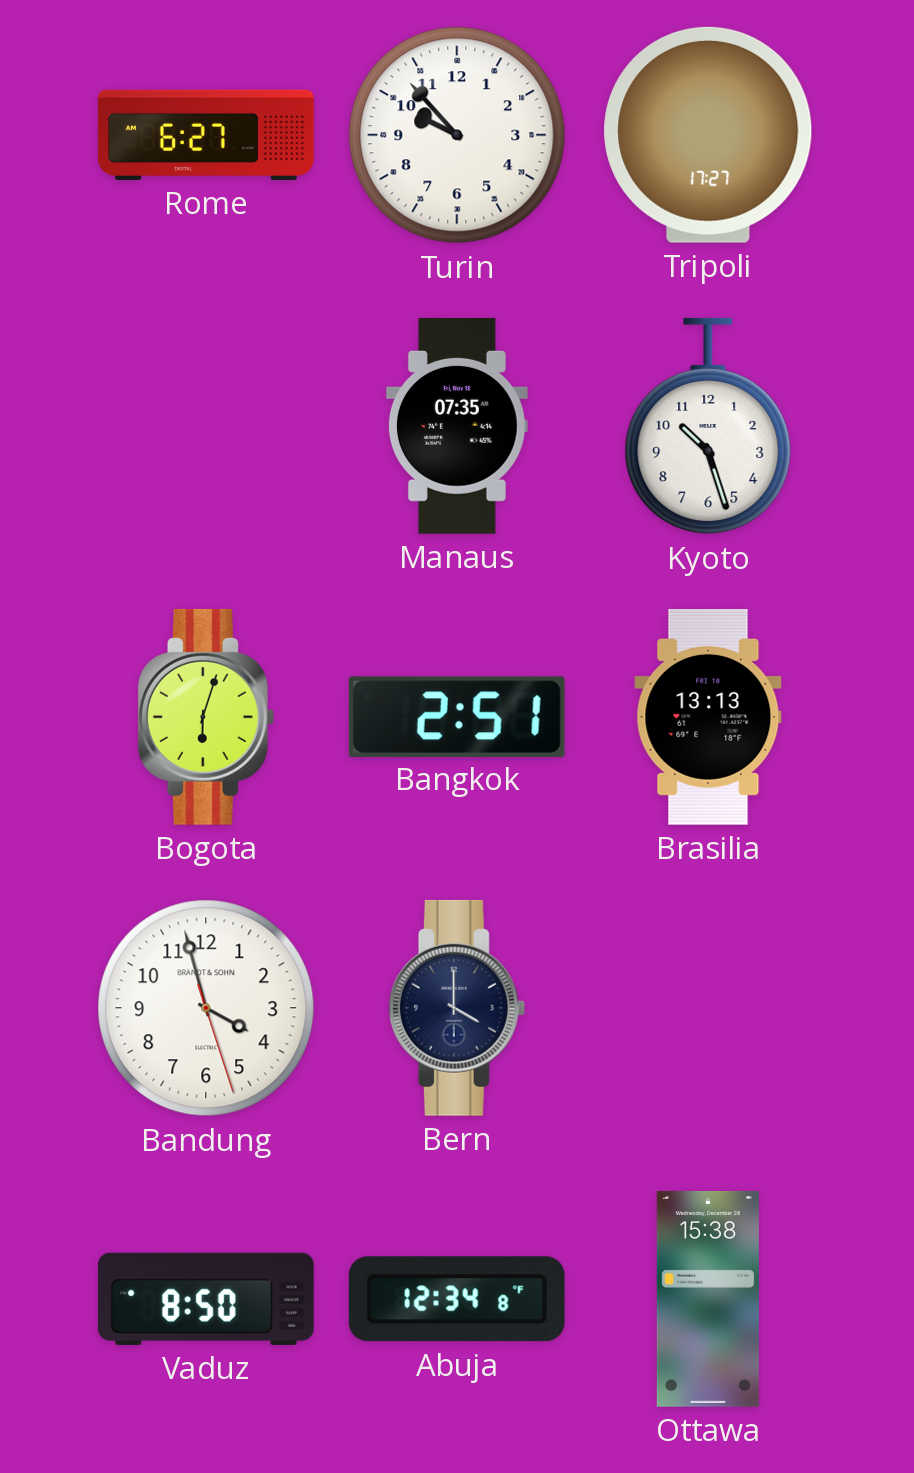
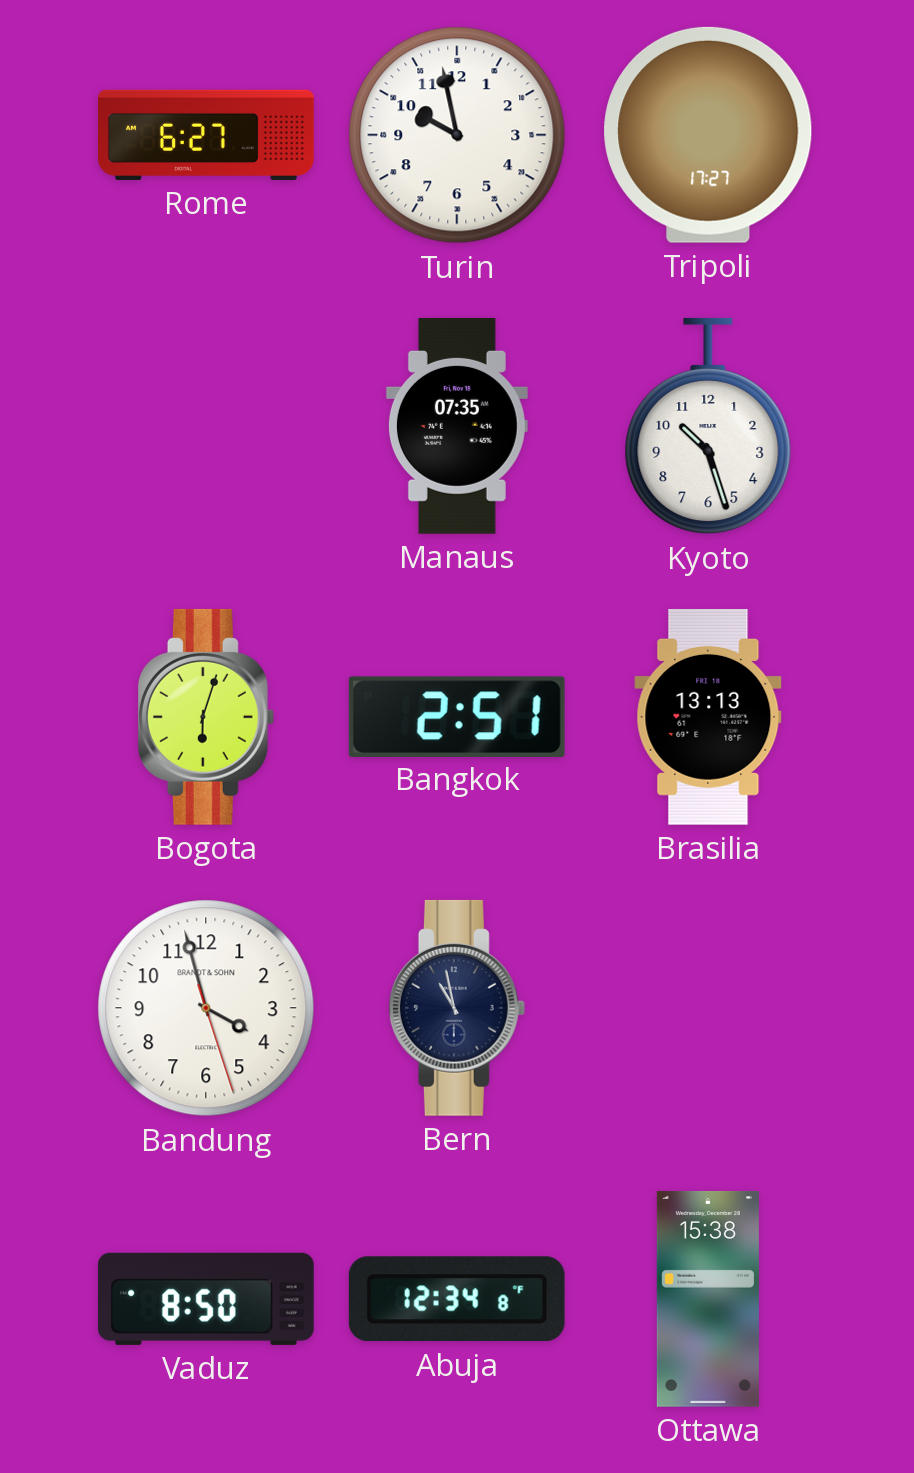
Turin: 9:53 -> 9:58 (457, 135)
Bern: 4:00 -> 10:58 (457, 1008)
